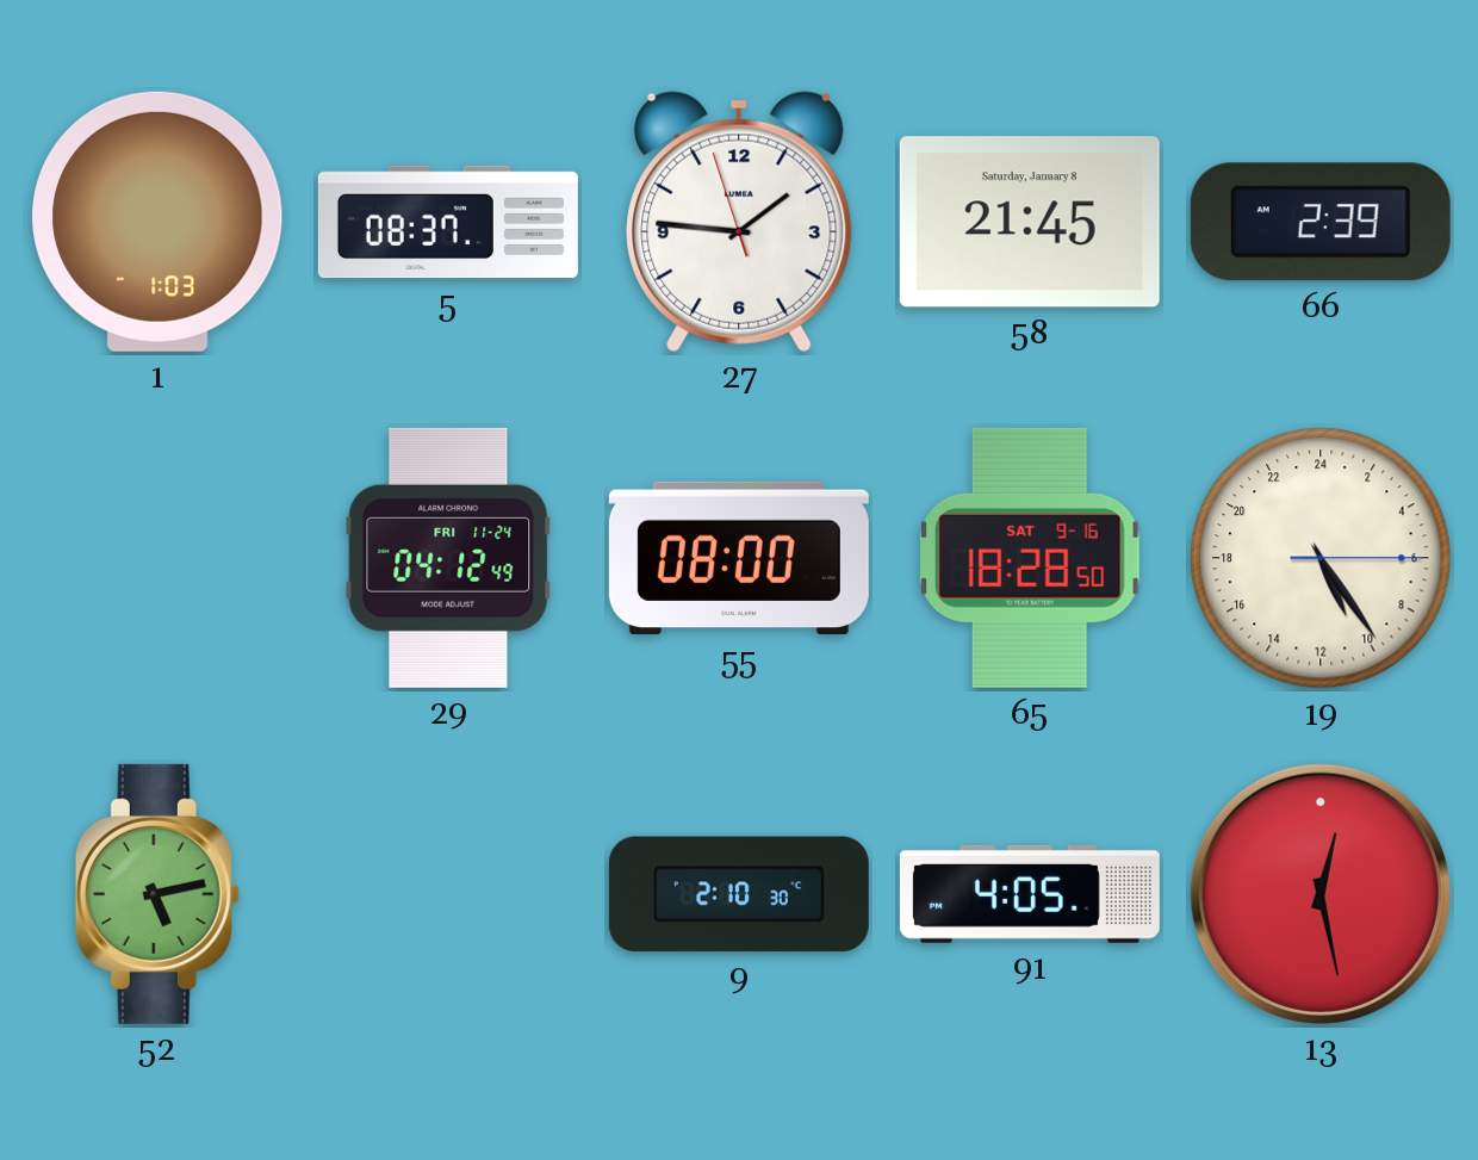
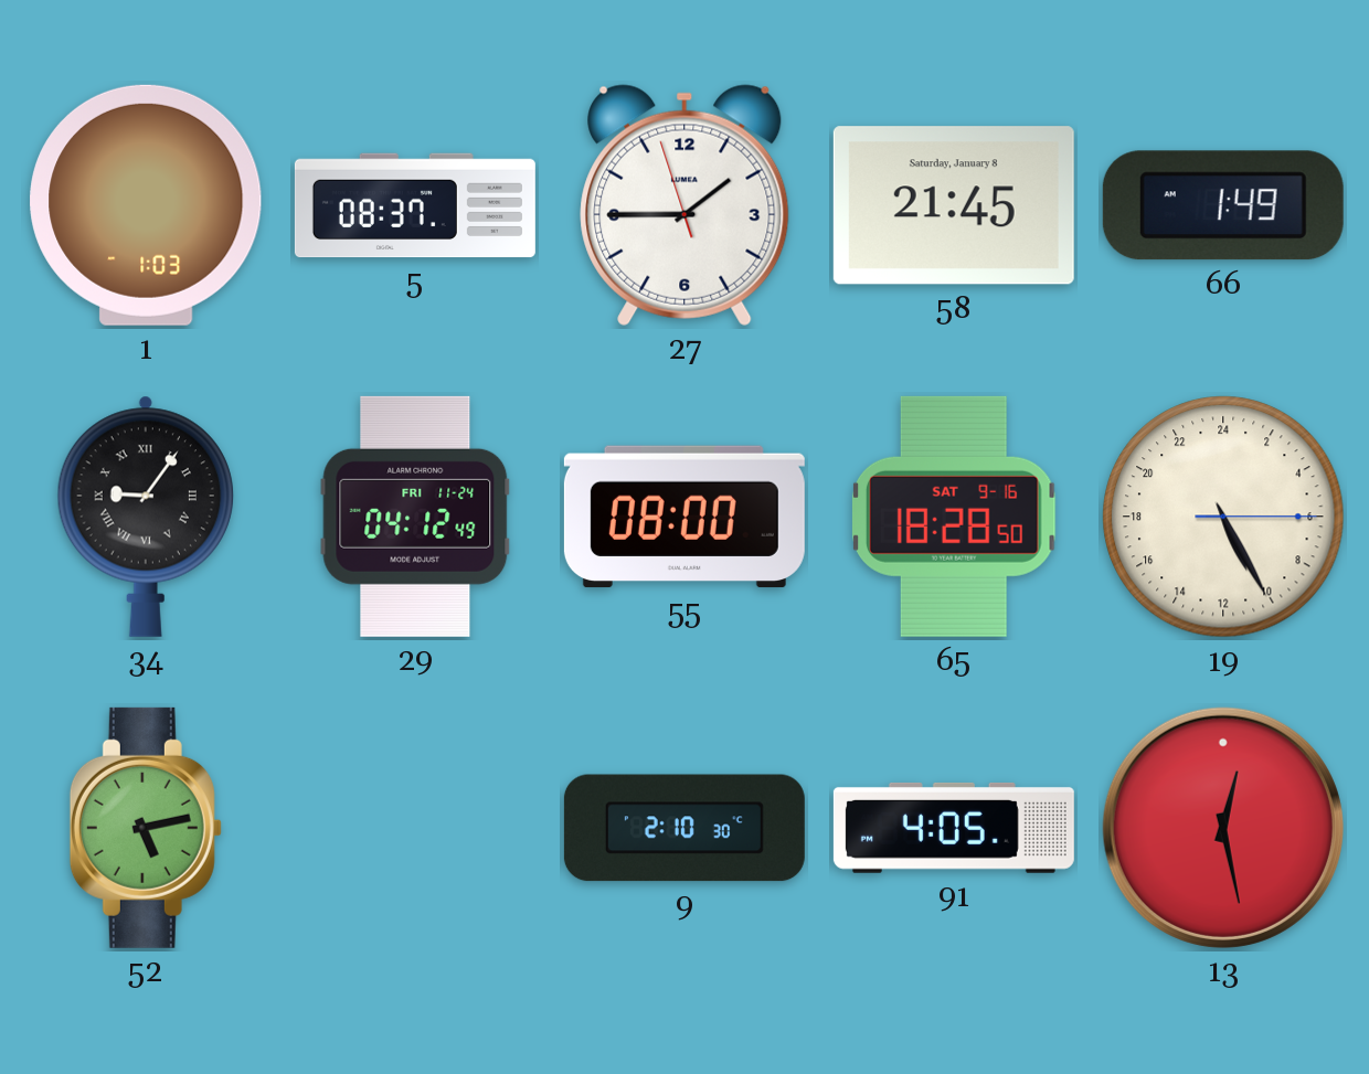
27: 1:45 -> 1:44 (684, 205)
66: 2:39 -> 1:49 (1223, 205)
34: none -> 9:06 (146, 517)
19: 10:24 -> 10:25 (1223, 517)
